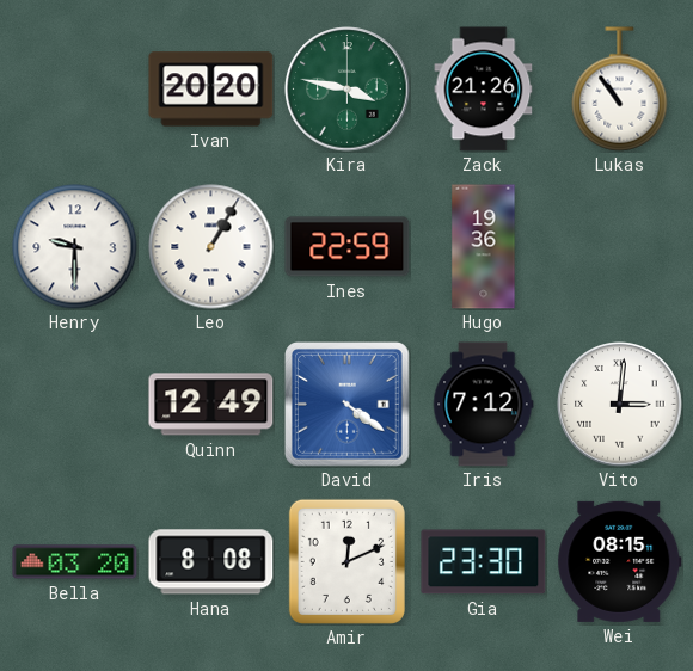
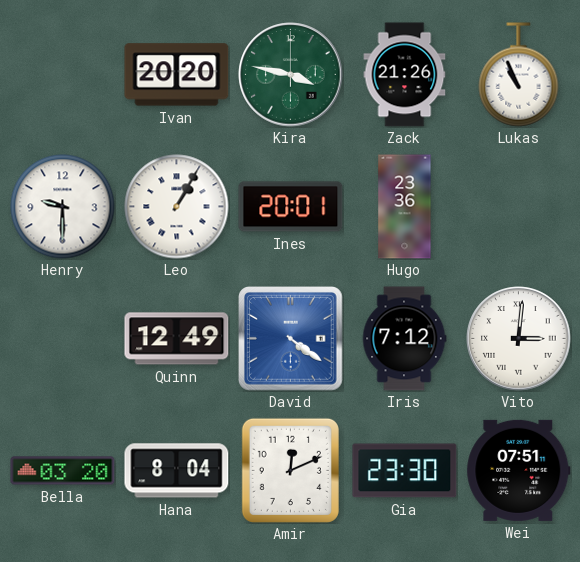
Lukas: 10:54 -> 10:56 (519, 75)
Ines: 22:59 -> 20:01 (291, 207)
Hugo: 19:36 -> 23:36 (405, 207)
Hana: 8:08 -> 8:04 (177, 471)
Wei: 08:15 -> 07:51 (519, 470)
